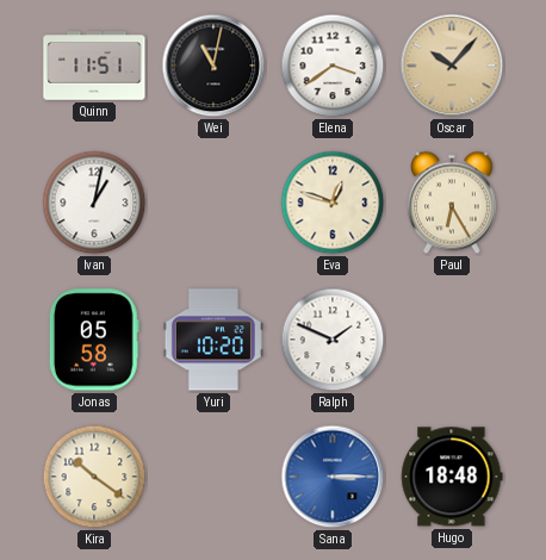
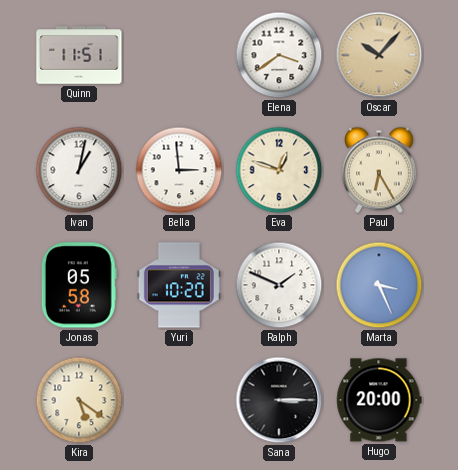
Wei: 11:02 -> none (213, 66)
Bella: none -> 2:59 (179, 170)
Marta: none -> 3:26 (379, 285)
Kira: 10:21 -> 5:21 (79, 400)
Sana dial: blue -> black (279, 400)
Hugo: 18:48 -> 20:00 (379, 400)
